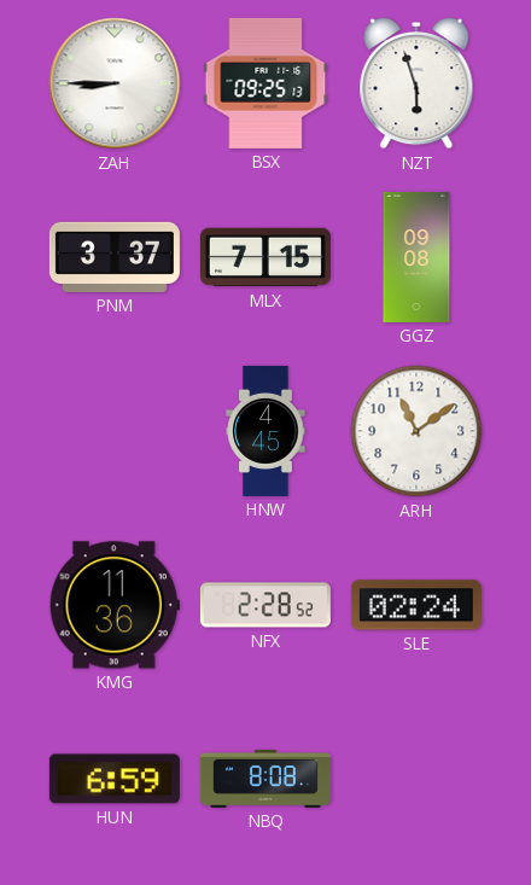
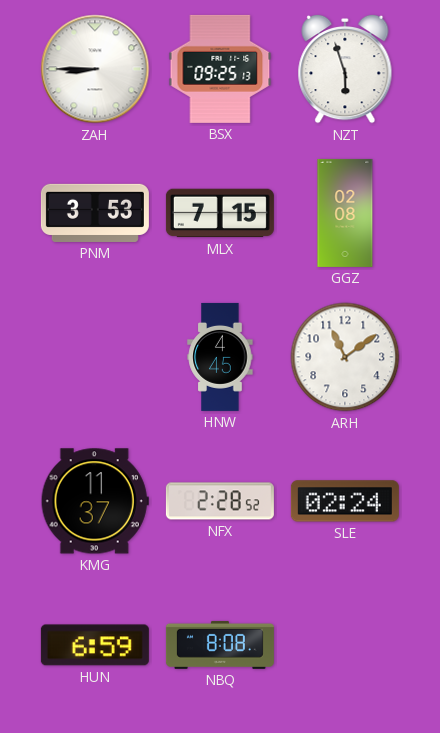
PNM: 3:37 -> 3:53 (95, 213)
GGZ: 09:08 -> 02:08 (345, 213)
KMG: 11:36 -> 11:37 (95, 501)
